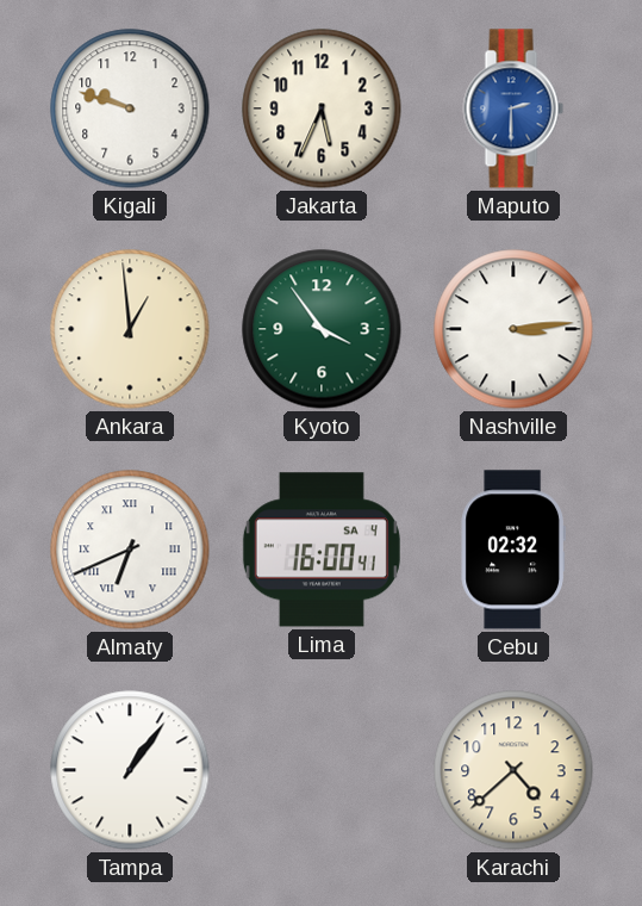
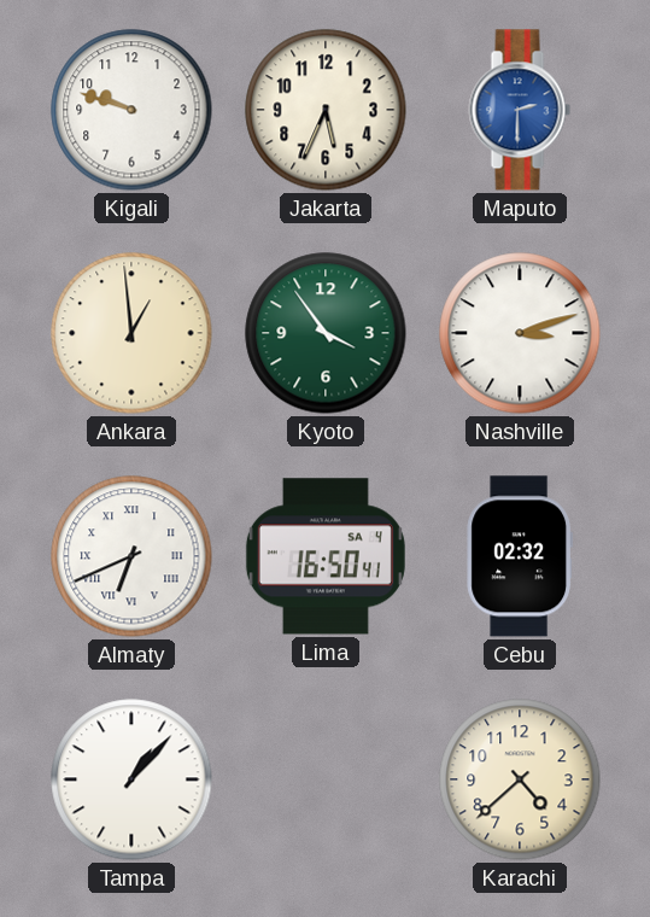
Nashville: 3:14 -> 3:12 (520, 333)
Lima: 16:00 -> 16:50 (326, 556)
Tampa: 1:06 -> 1:07 (131, 779)
